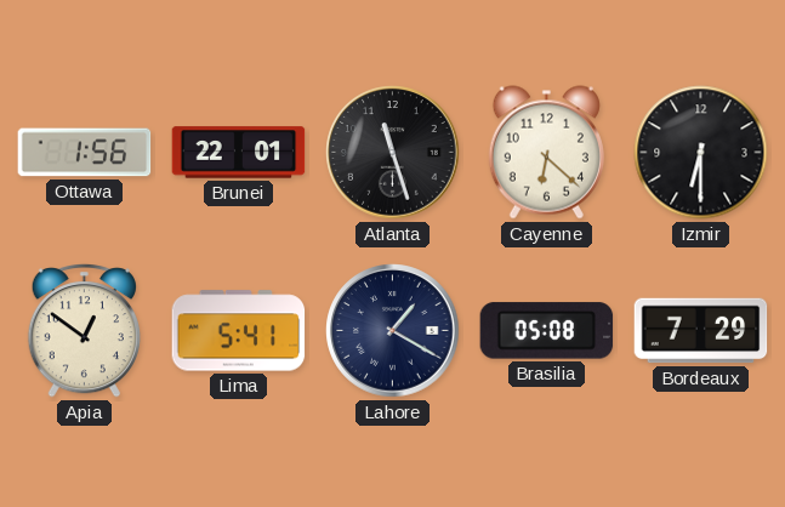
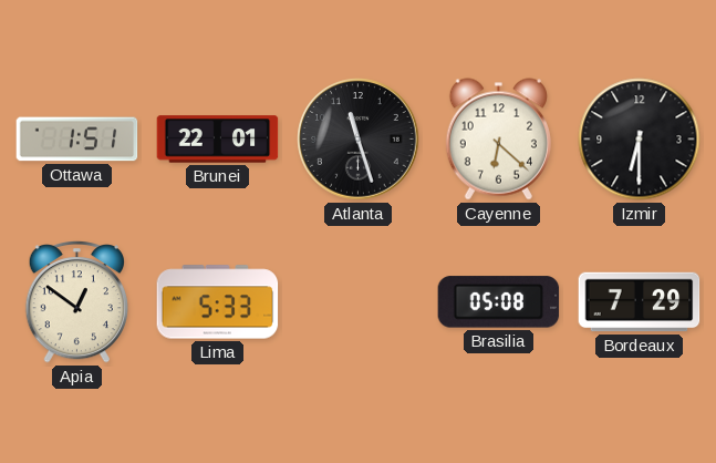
Ottawa: 1:56 -> 1:51 (77, 140)
Lima: 5:41 -> 5:33 (218, 302)
Lahore: 1:20 -> none (393, 331)
